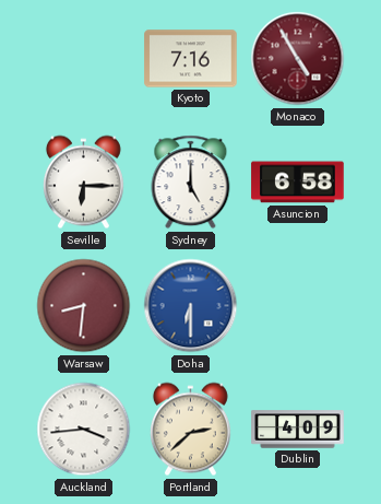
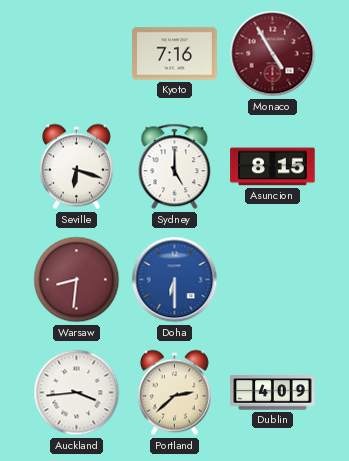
Seville: 6:15 -> 6:18 (76, 167)
Asuncion: 6:58 -> 8:15 (273, 167)
